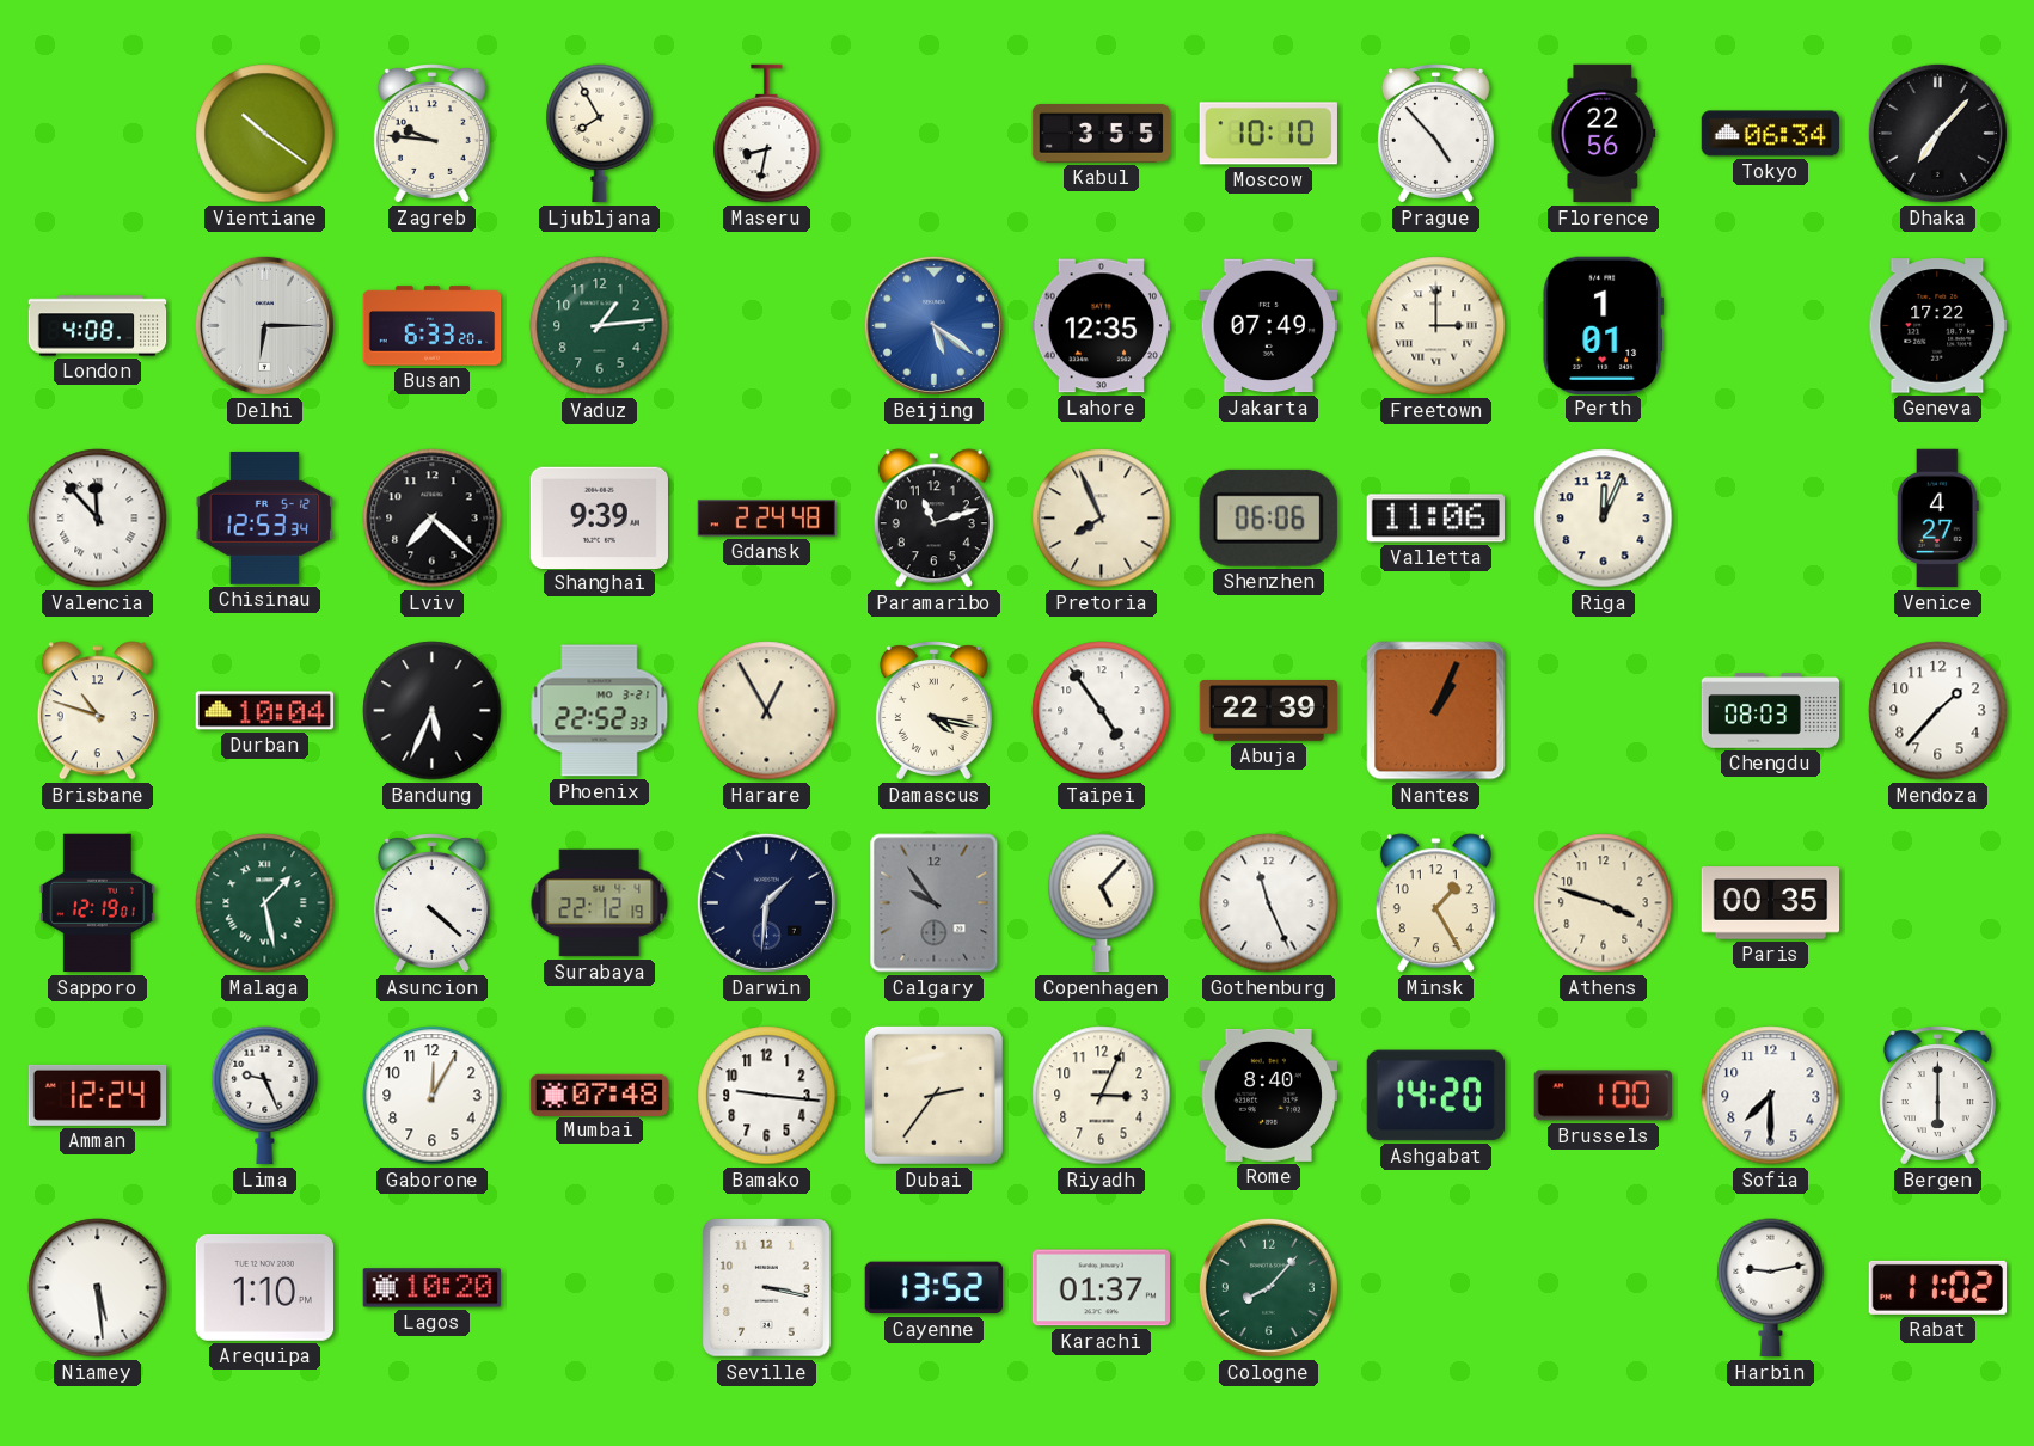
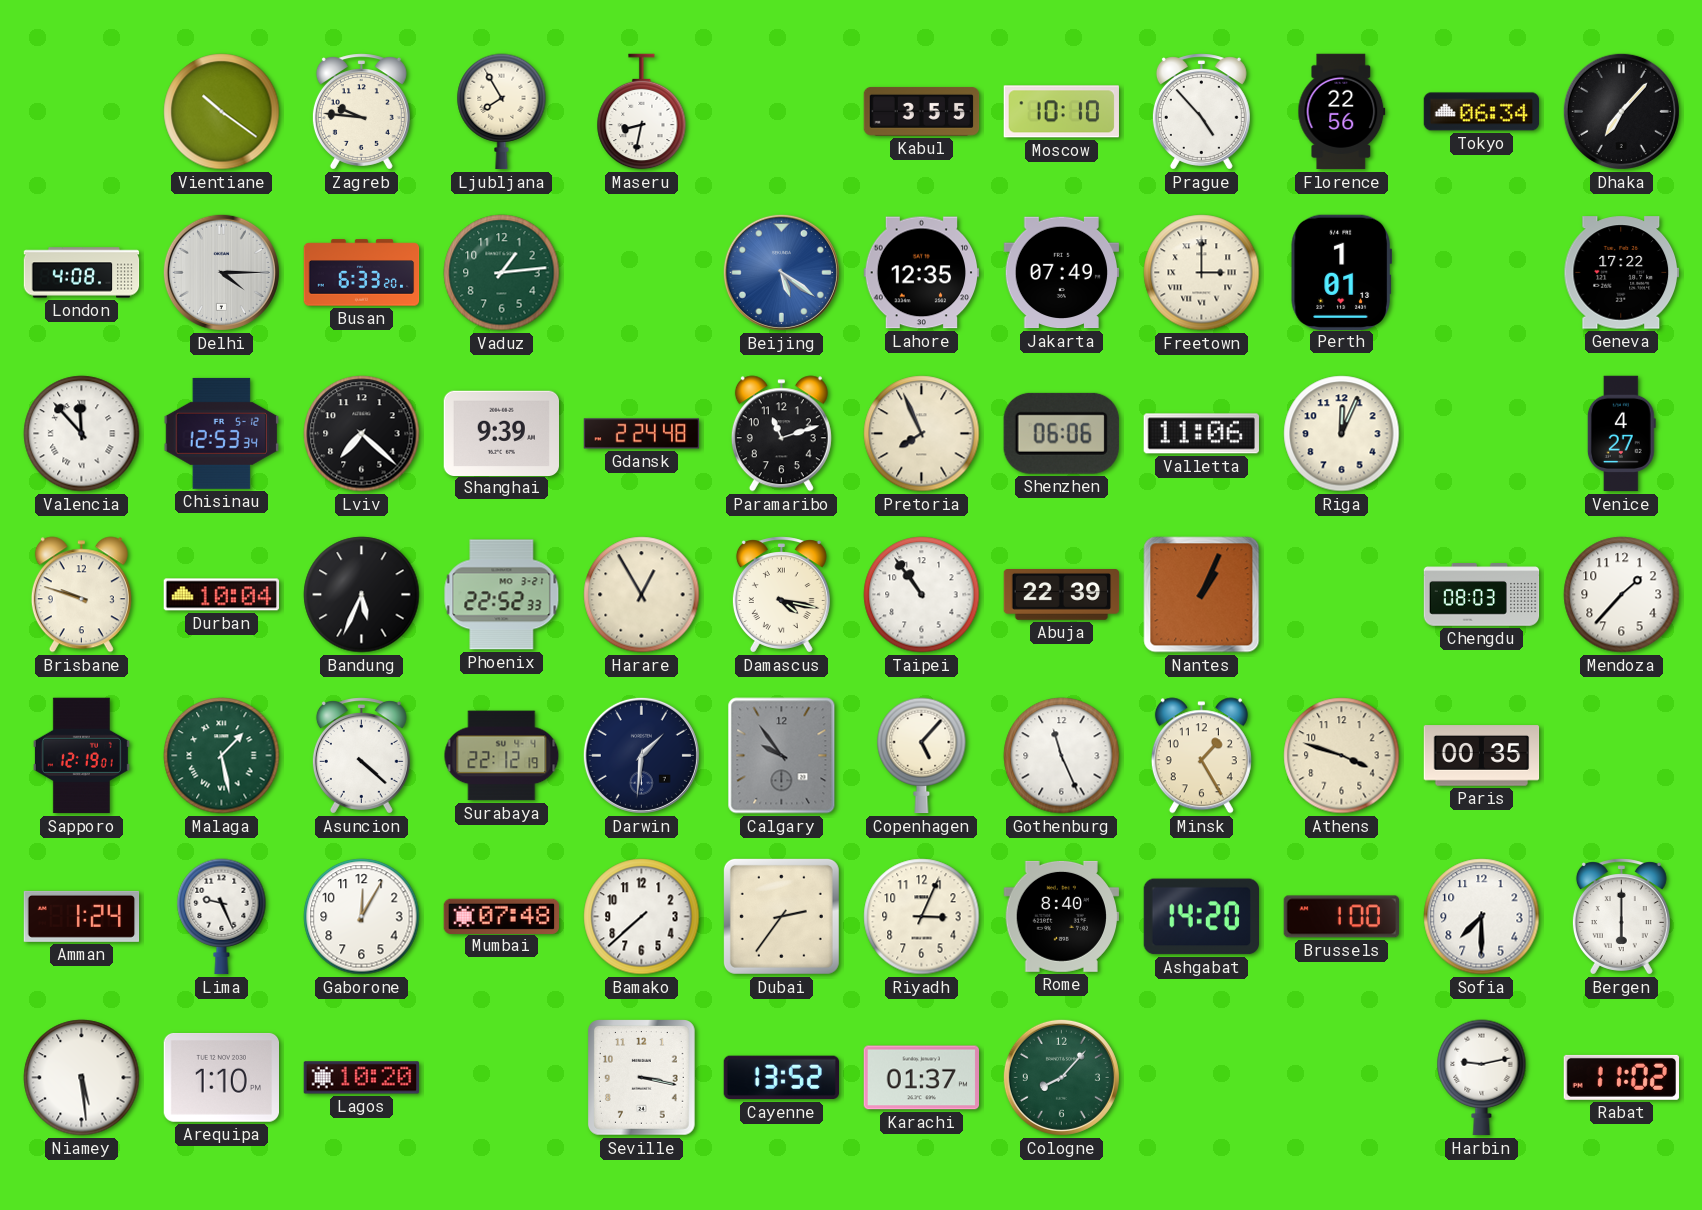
Delhi: 6:15 -> 4:15 (221, 272)
Brisbane: 10:48 -> 9:48 (81, 595)
Taipei: 4:54 -> 10:54 (922, 595)
Amman: 12:24 -> 1:24 (82, 916)
Bamako: 9:16 -> 7:38 (642, 917)
